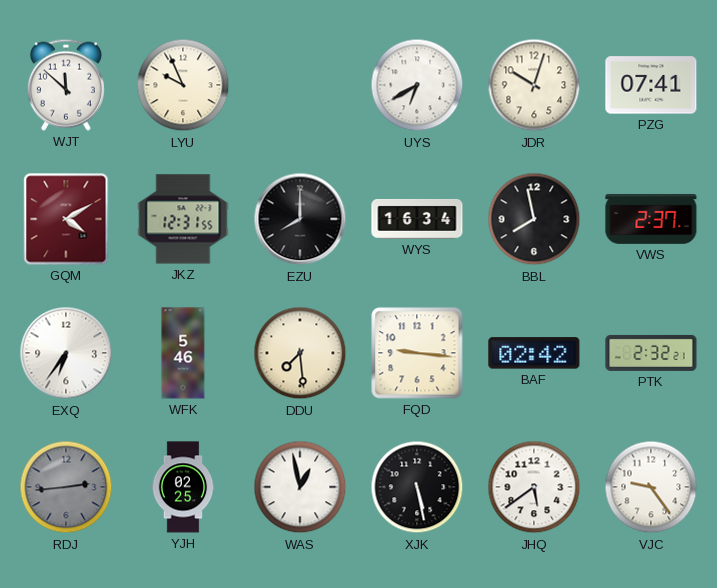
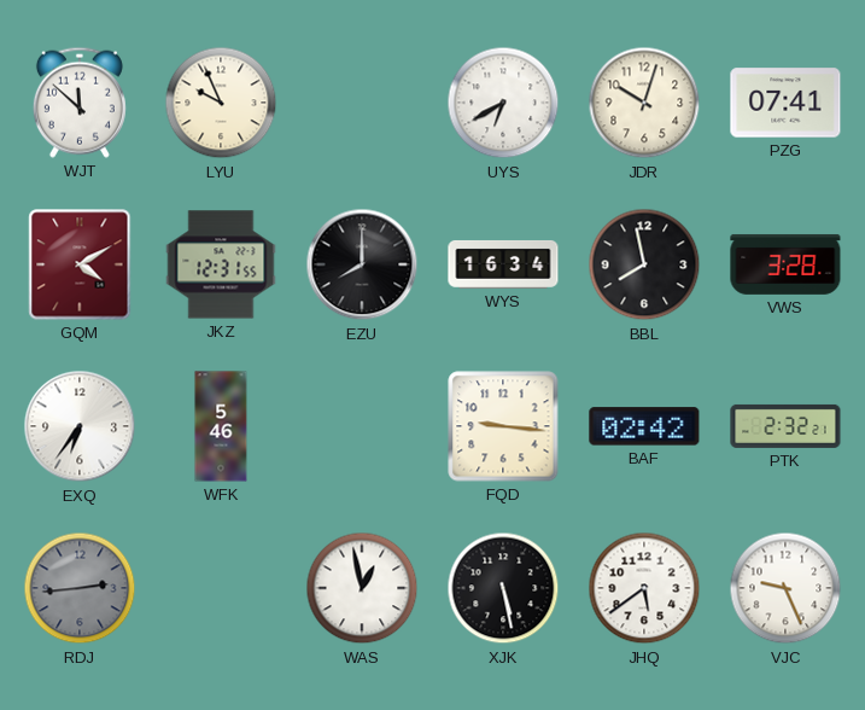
VWS: 2:37 -> 3:28 (785, 264)
DDU: 7:29 -> none (300, 353)
YJH: 02:25 -> none (183, 487)
VJC: 9:24 -> 9:26 (785, 588)
